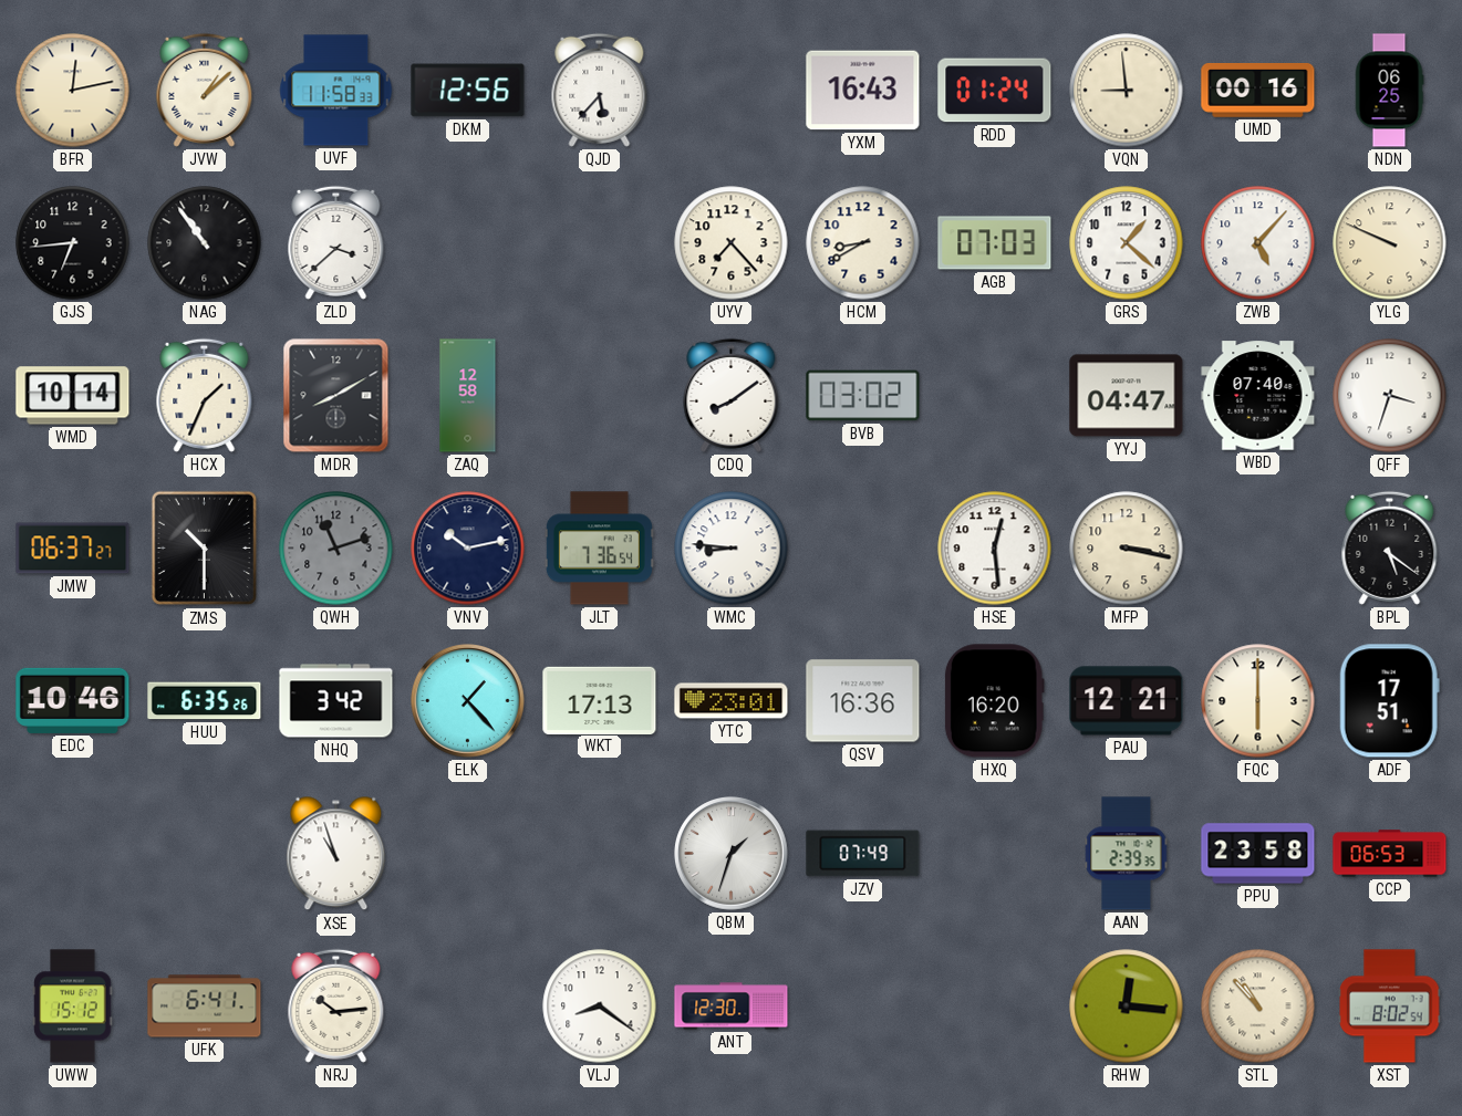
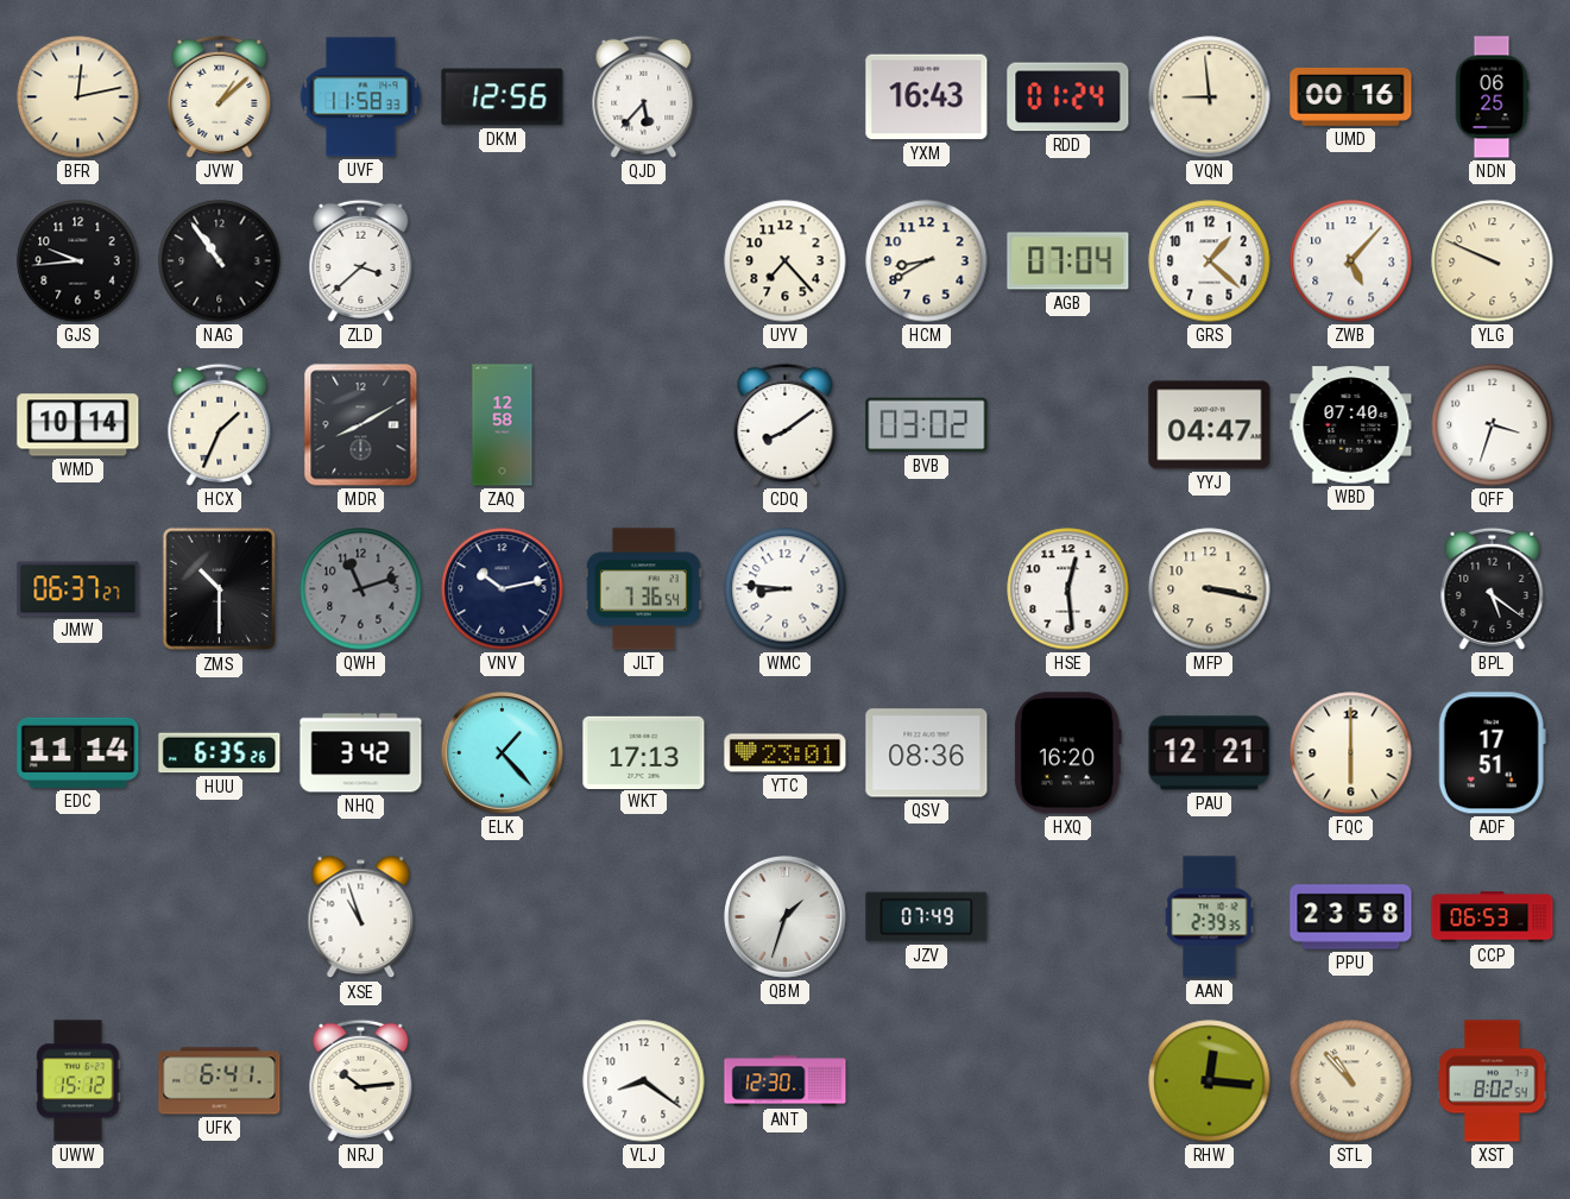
GJS: 6:44 -> 9:44 (78, 261)
AGB: 07:03 -> 07:04 (1068, 261)
EDC: 10:46 -> 11:14 (78, 752)
QSV: 16:36 -> 08:36 (927, 753)
